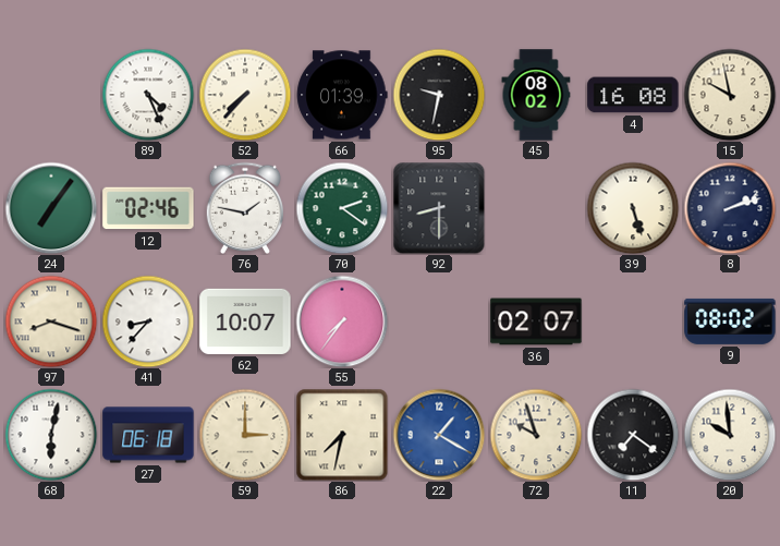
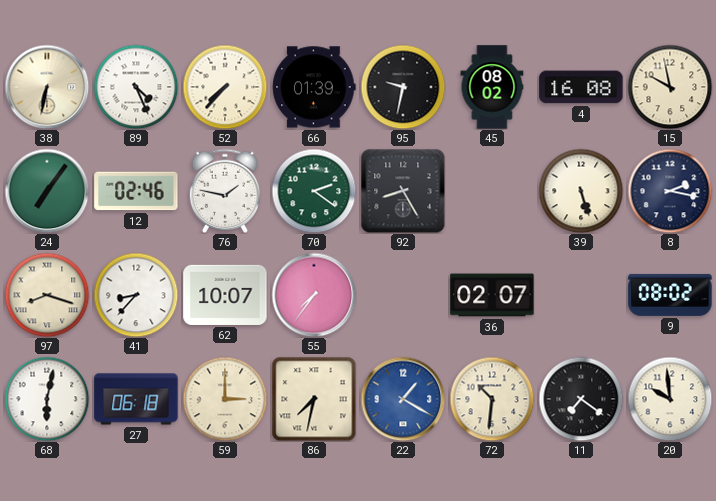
38: none -> 6:32 (47, 87)
92: 8:30 -> 8:25 (403, 191)
8: 2:12 -> 2:17 (670, 191)
72: 9:57 -> 10:31 (492, 399)
